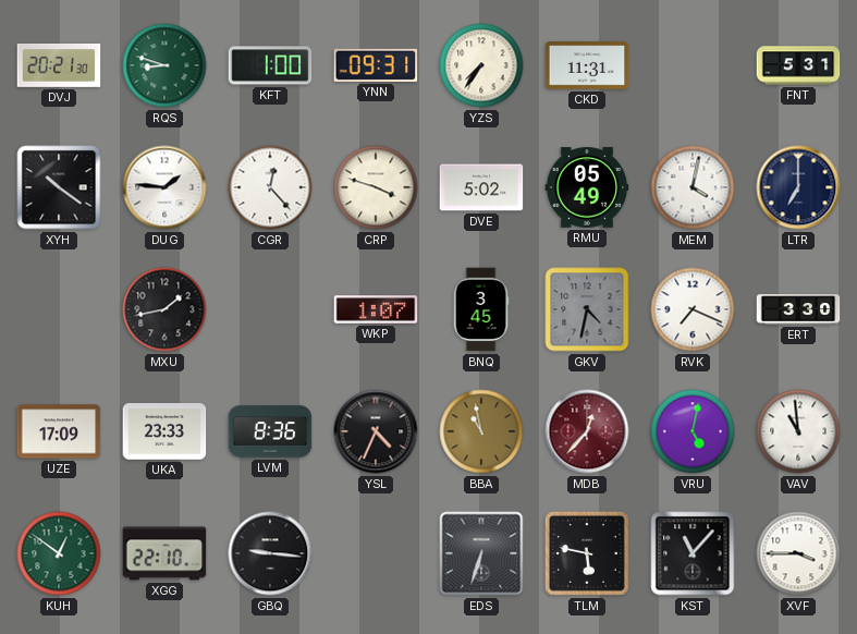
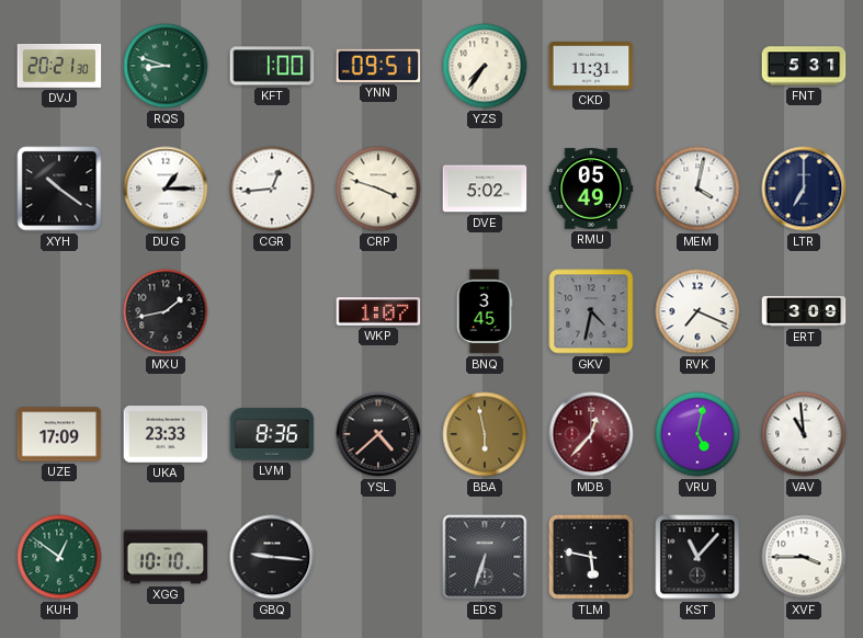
YNN: 09:31 -> 09:51 (378, 66)
DUG: 1:46 -> 1:15 (166, 189)
CGR: 12:23 -> 12:44 (272, 189)
ERT: 3:30 -> 3:09 (804, 311)
YSL: 4:34 -> 4:38 (378, 434)
BBA: 10:58 -> 5:58 (485, 434)
XGG: 22:10 -> 10:10 (166, 557)
